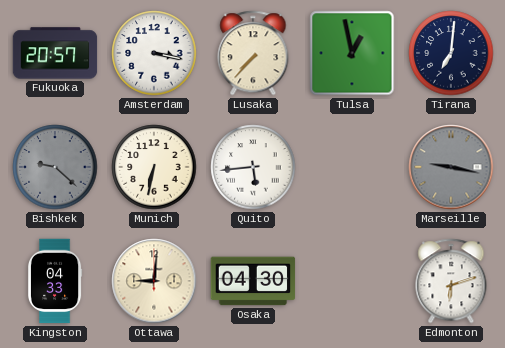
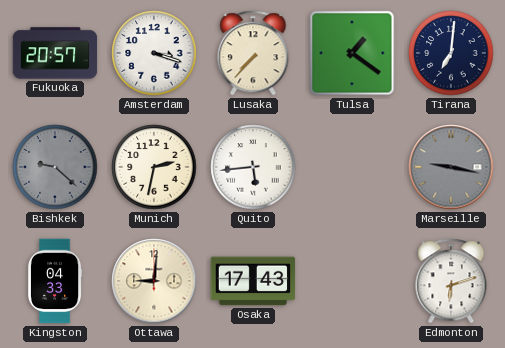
Amsterdam: 3:17 -> 3:18 (154, 53)
Tulsa: 12:58 -> 1:21 (352, 53)
Munich: 6:32 -> 2:32 (154, 167)
Osaka: 04:30 -> 17:43 (253, 281)
